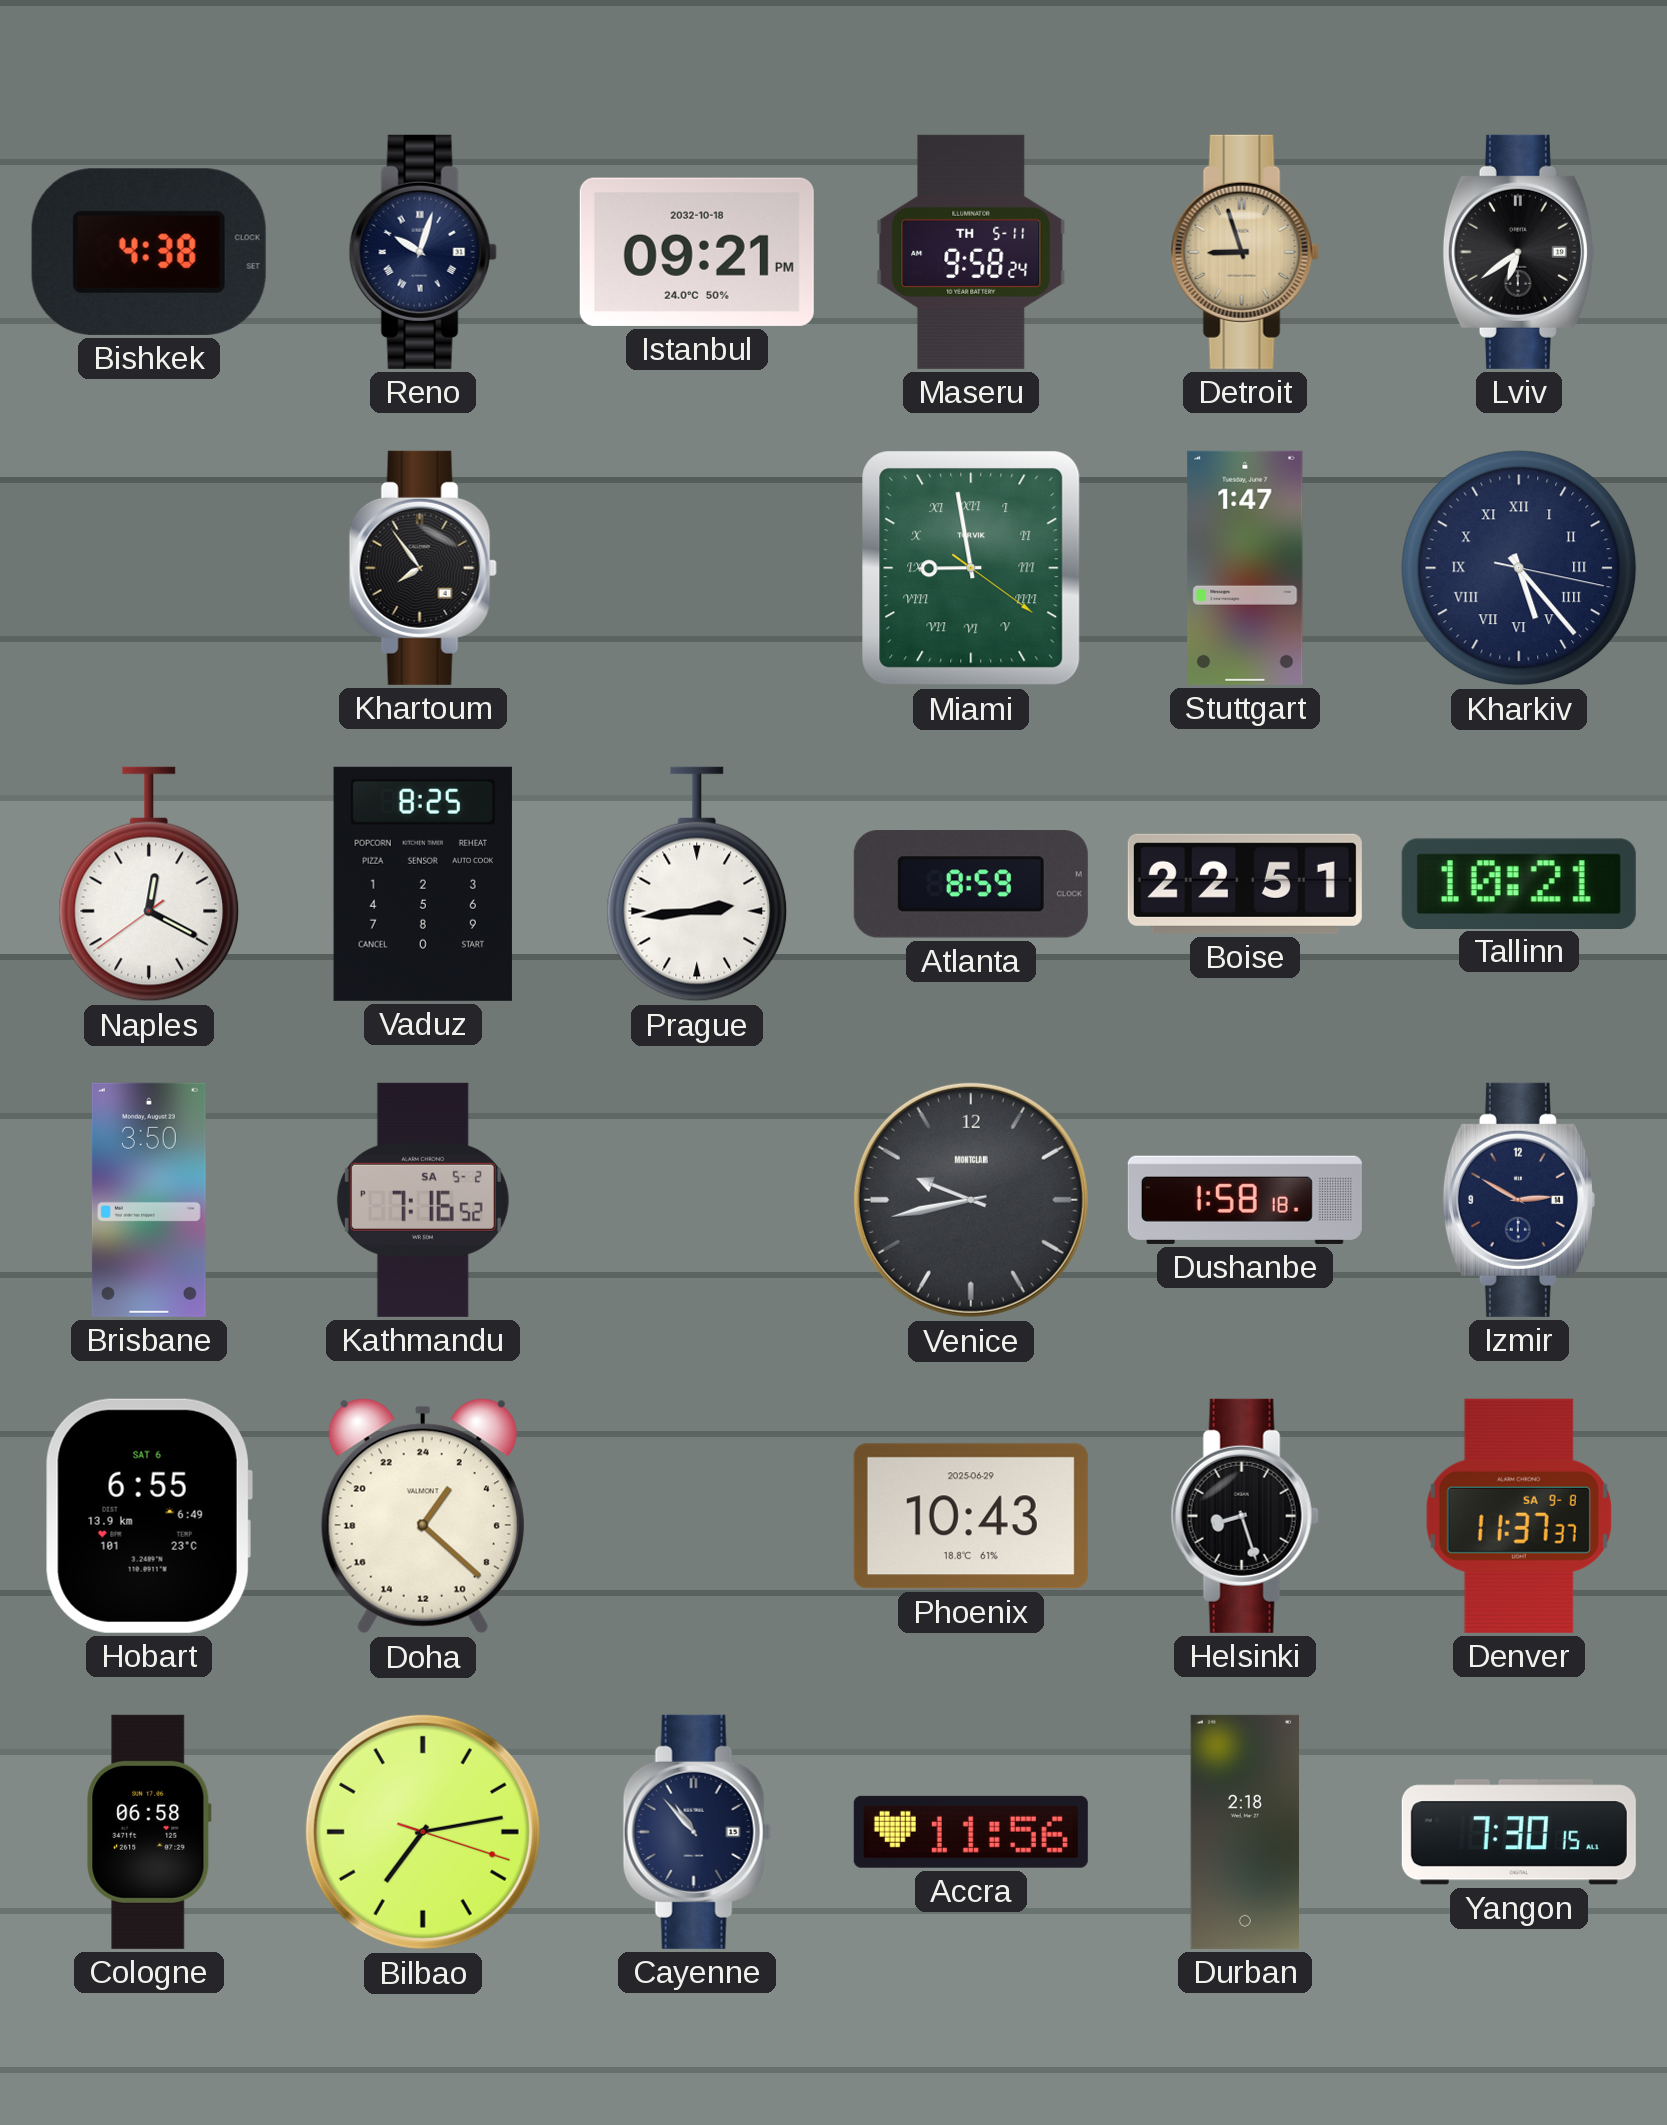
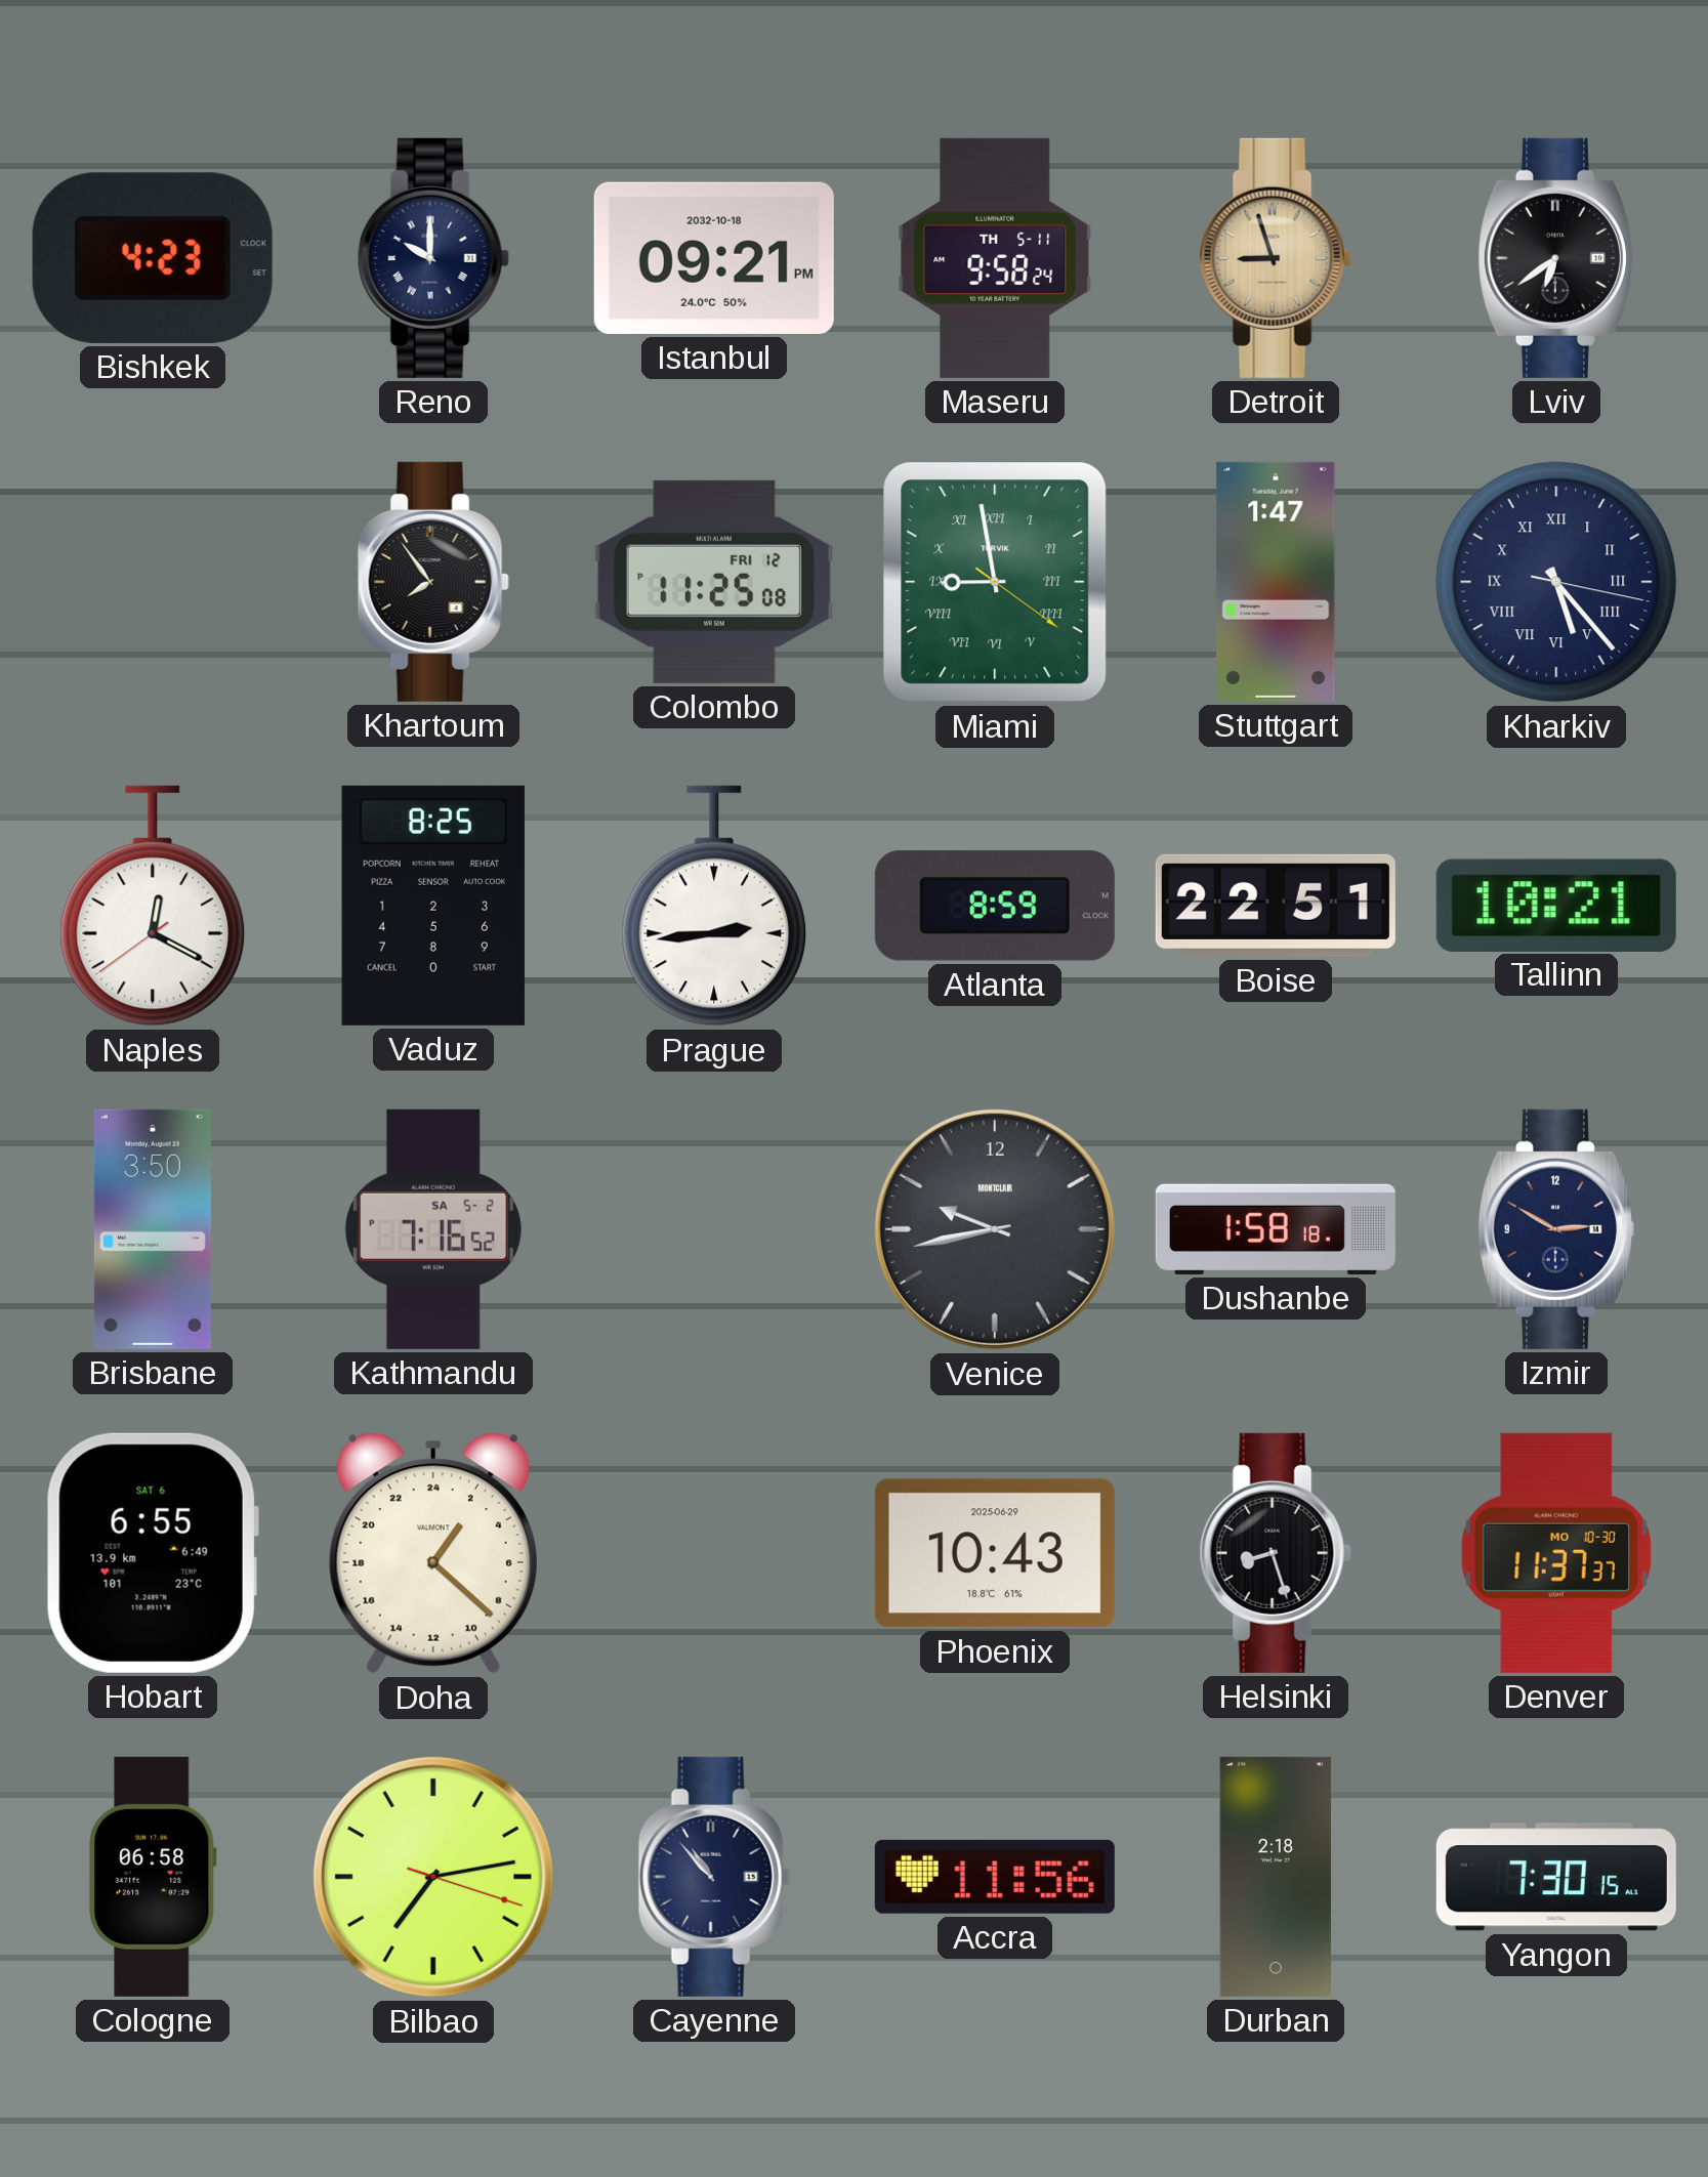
Bishkek: 4:38 -> 4:23 (153, 258)
Reno: 10:03 -> 10:00 (433, 258)
Colombo: none -> 11:25 (714, 582)
Denver date: SA 9-8 -> MO 10-30 (1556, 1553)
